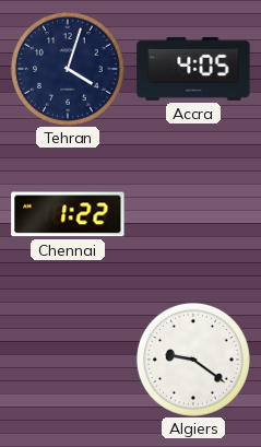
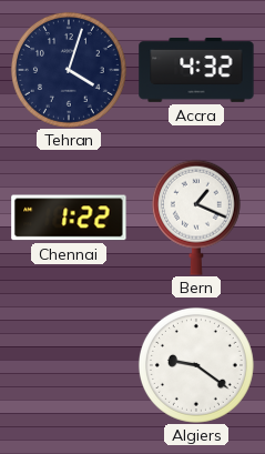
Accra: 4:05 -> 4:32 (196, 70)
Bern: none -> 1:19 (196, 218)
